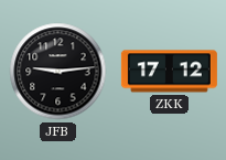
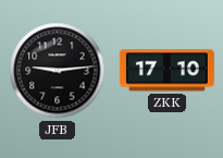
ZKK: 17:12 -> 17:10 (166, 71)
